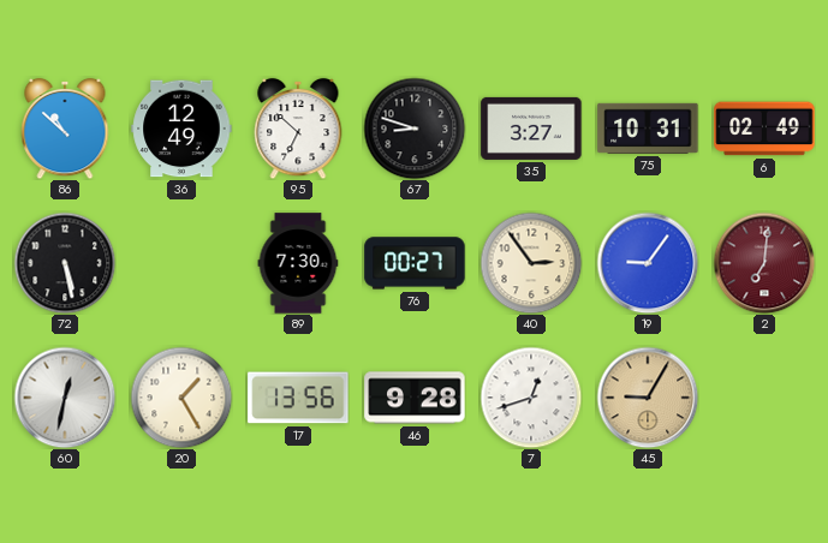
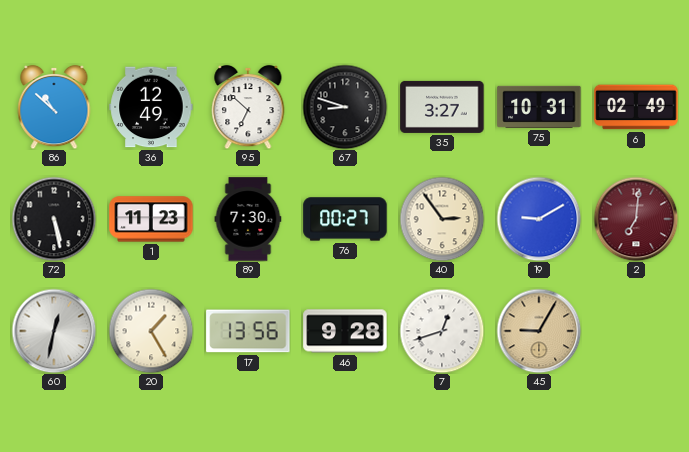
1: none -> 11:23 (151, 219)
19: 9:06 -> 9:10 (539, 219)
